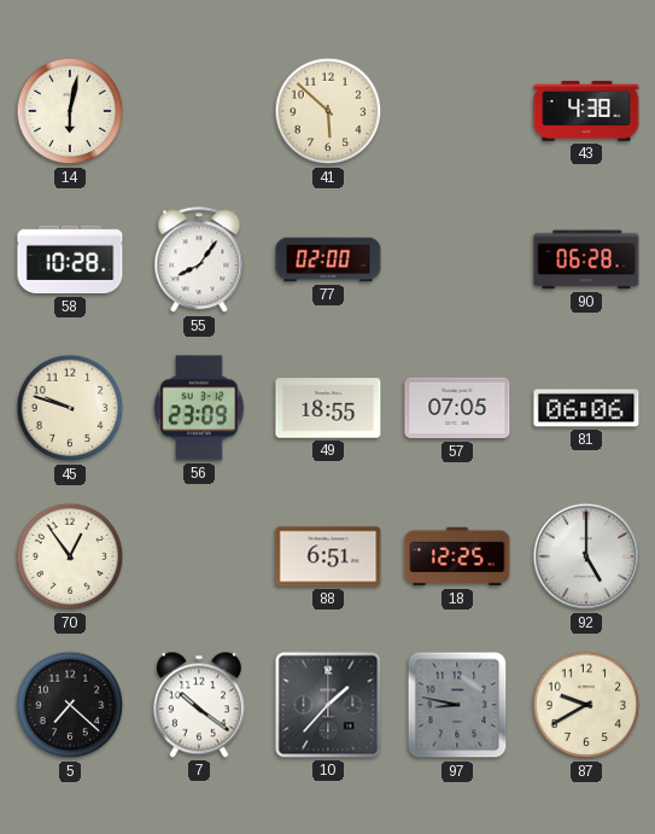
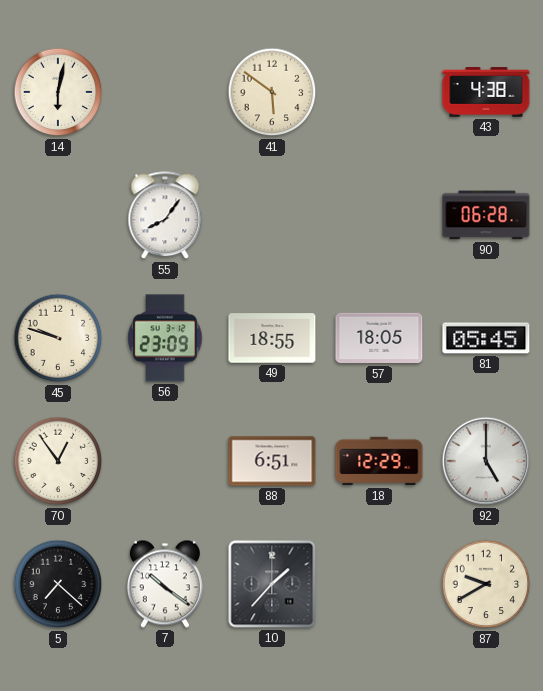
41: 5:52 -> 5:51 (272, 92)
58: 10:28 -> none (70, 259)
77: 02:00 -> none (328, 259)
57: 07:05 -> 18:05 (379, 338)
81: 06:06 -> 05:45 (486, 338)
18: 12:25 -> 12:29 (379, 461)
97: 8:47 -> none (457, 705)
